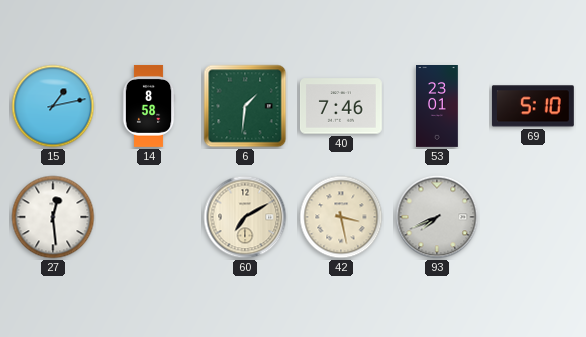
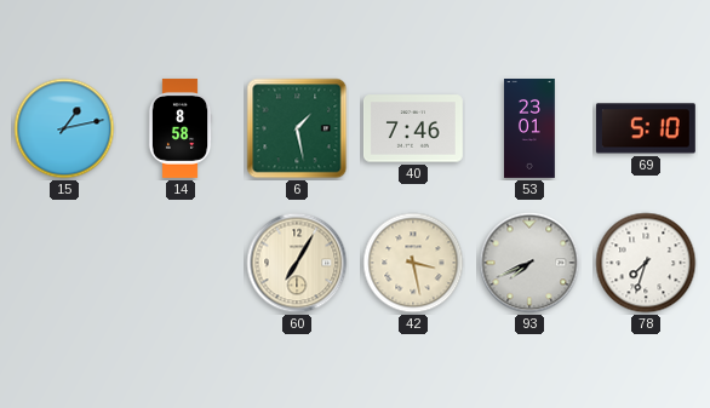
6: 1:31 -> 1:28 (297, 128)
27: 12:29 -> none (53, 217)
60: 7:10 -> 7:05 (297, 263)
78: none -> 7:33 (646, 263)
